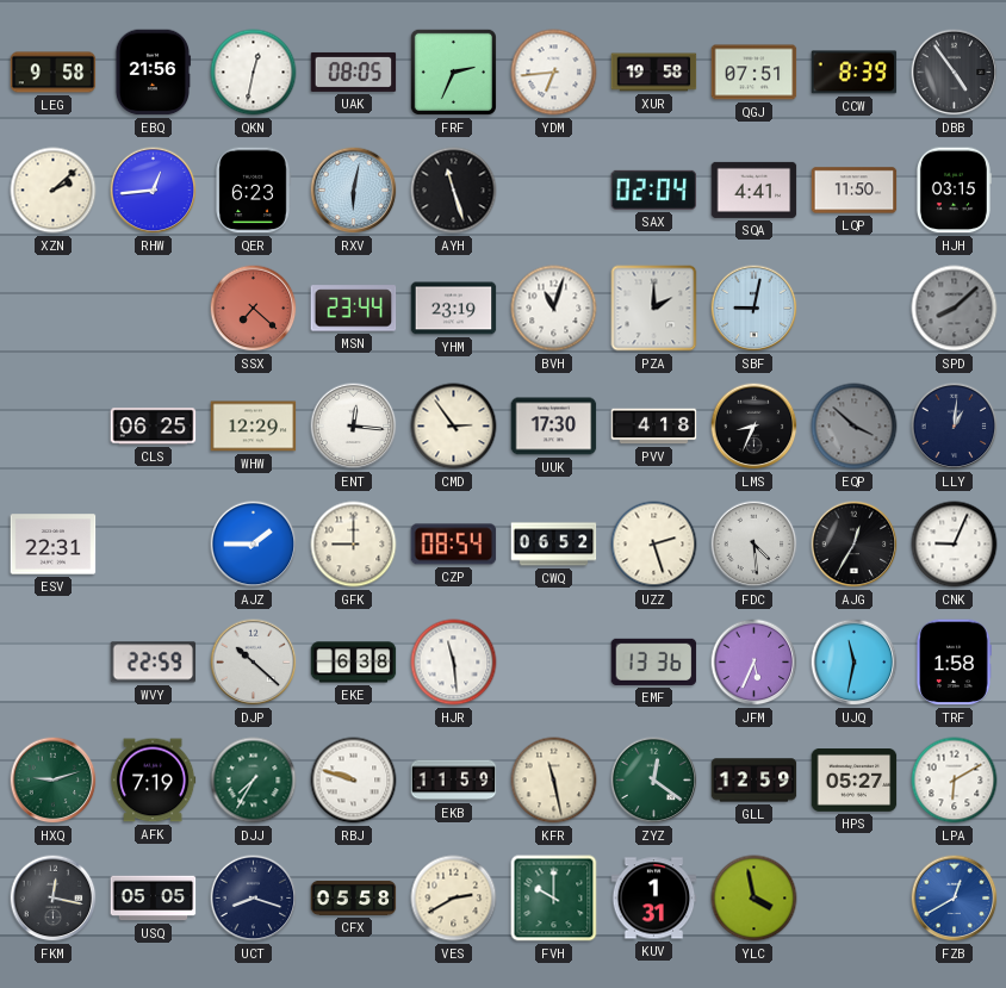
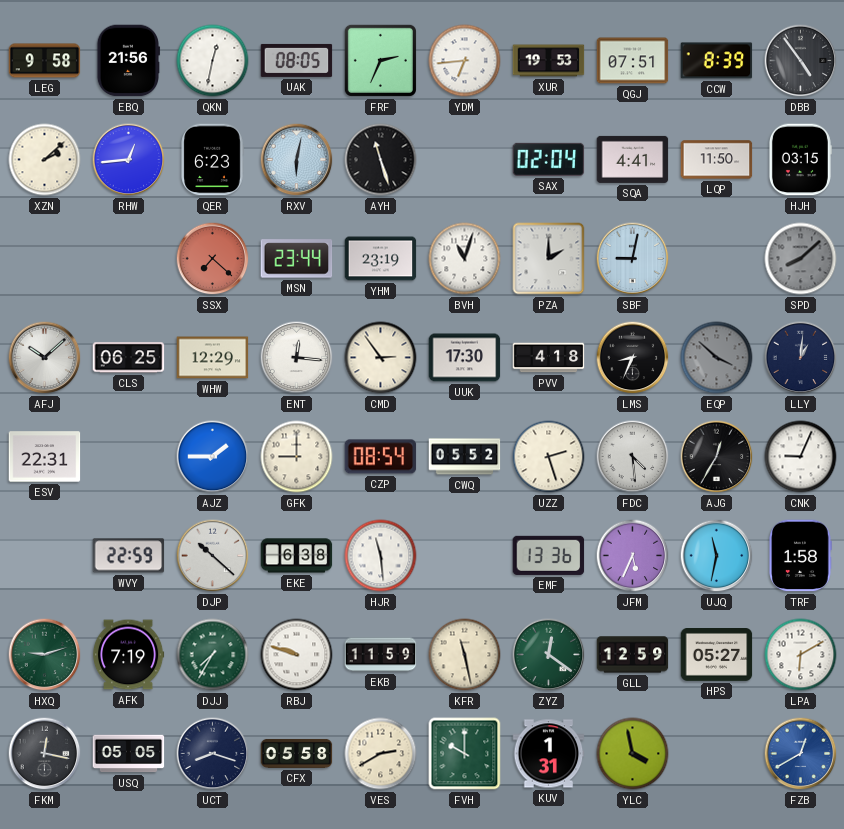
XUR: 19:58 -> 19:53 (549, 61)
AFJ: none -> 10:08 (45, 358)
CWQ: 06:52 -> 05:52 (465, 457)
